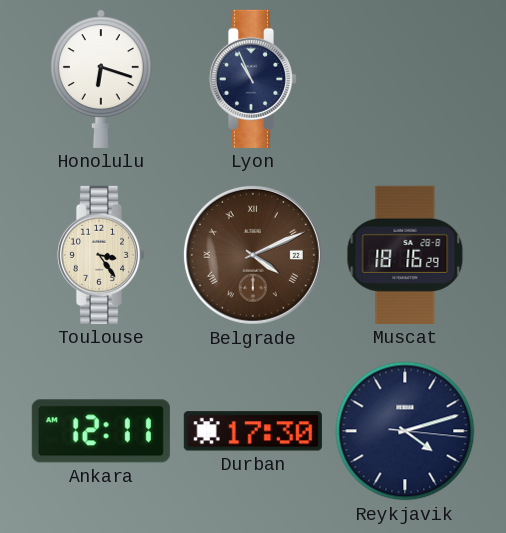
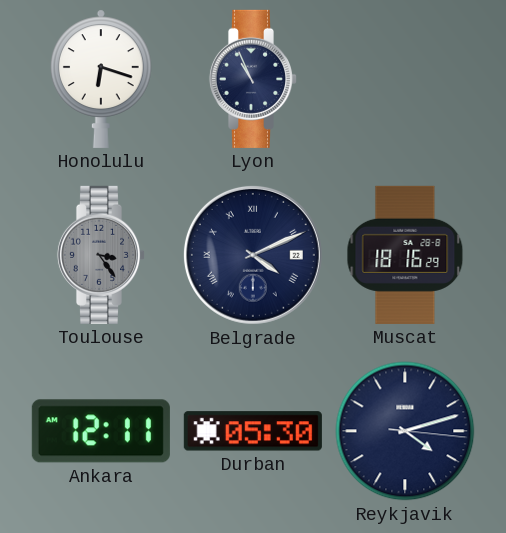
Toulouse dial: cream -> grey (100, 255)
Belgrade dial: brown -> navy (253, 255)
Durban: 17:30 -> 05:30 (253, 431)
